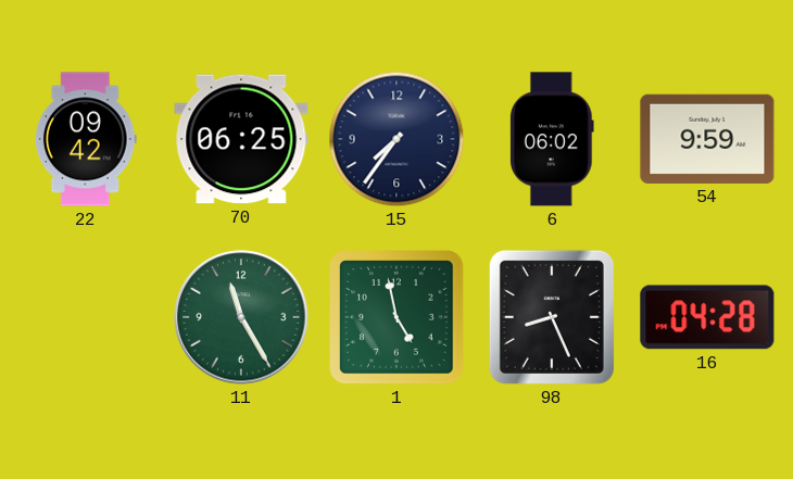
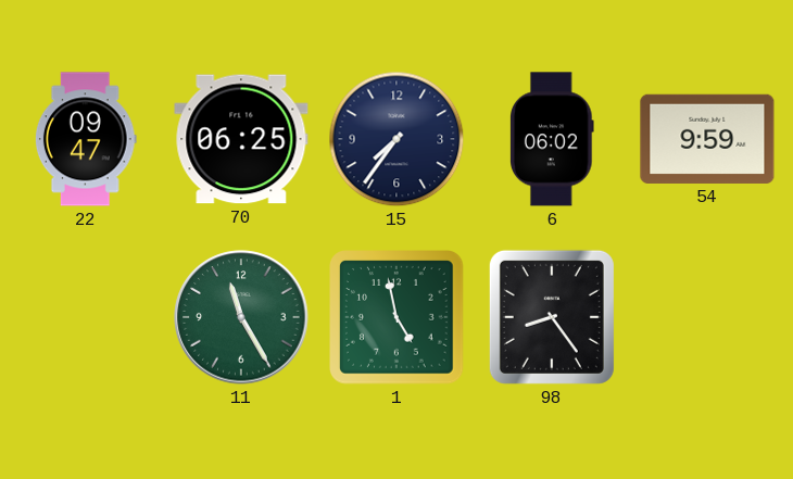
22: 09:42 -> 09:47 (86, 139)
98: 8:26 -> 8:24 (552, 317)
16: 04:28 -> none (707, 317)
